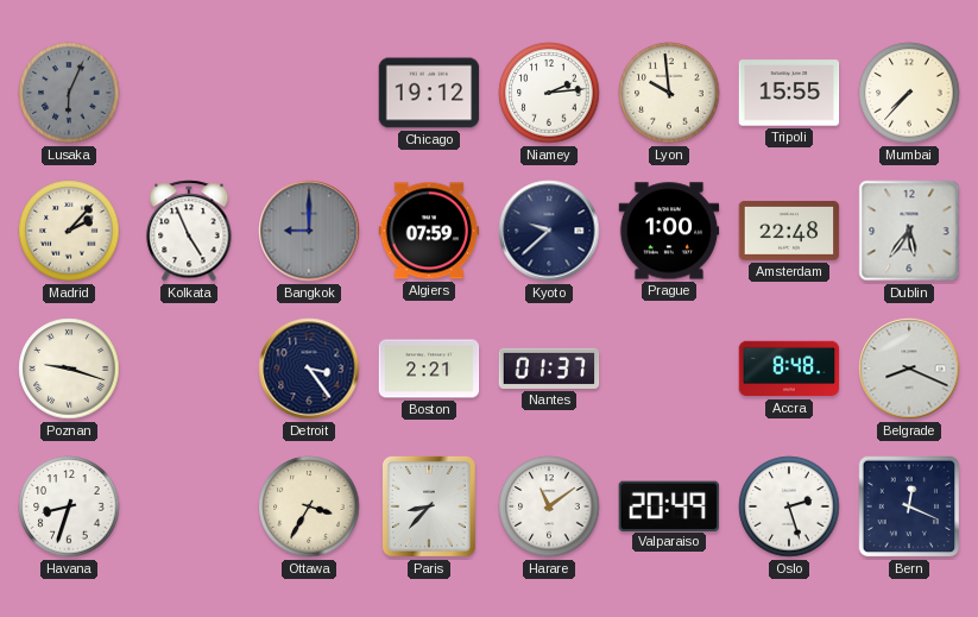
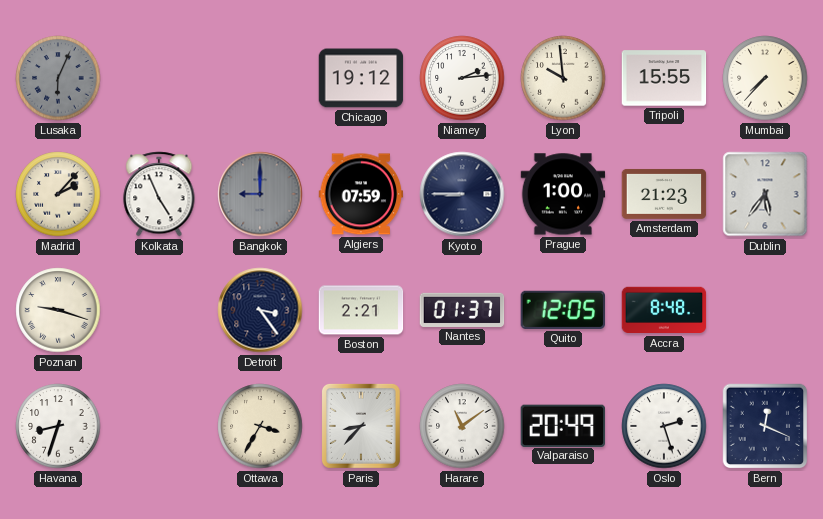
Kyoto: 9:38 -> 8:45 (462, 194)
Amsterdam: 22:48 -> 21:23 (664, 194)
Quito: none -> 12:05 (562, 310)
Belgrade: 8:19 -> none (909, 369)
